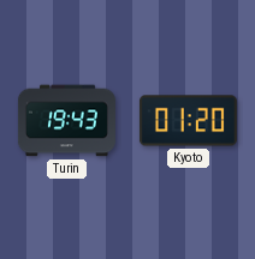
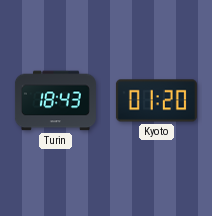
Turin: 19:43 -> 18:43 (55, 101)
